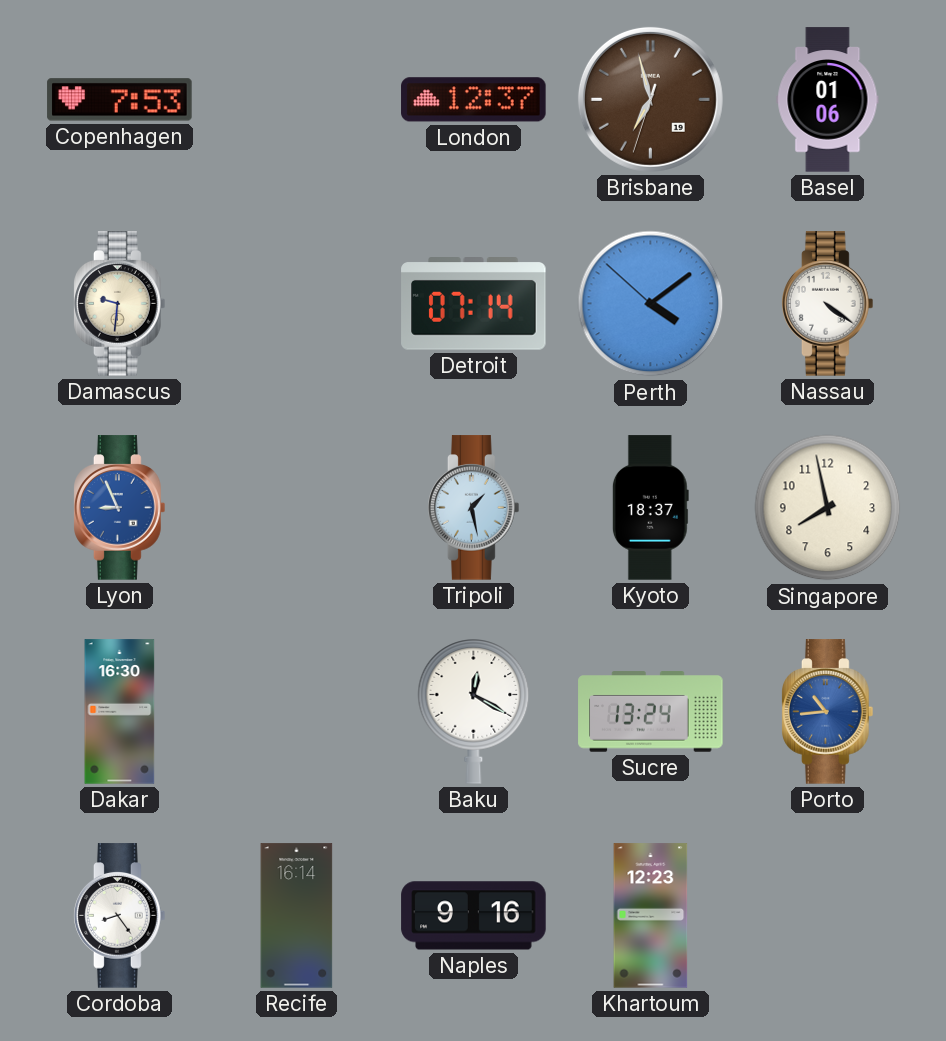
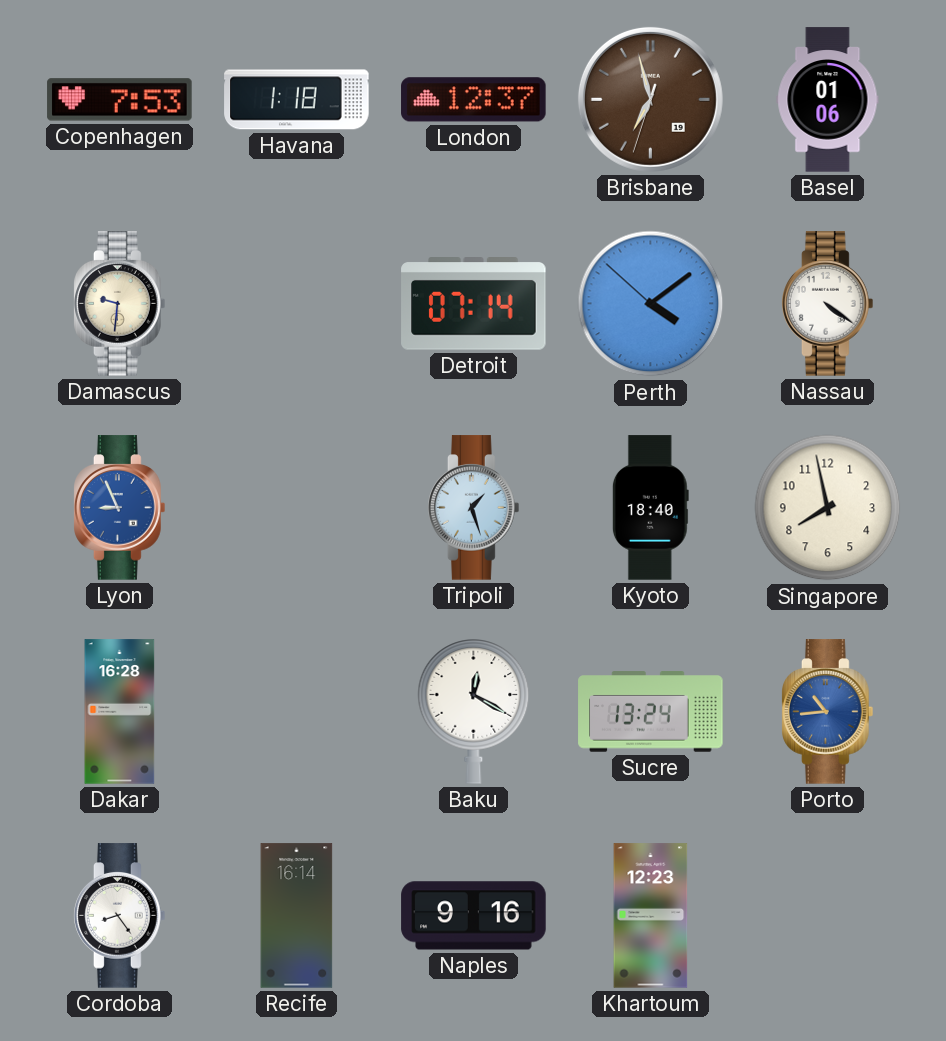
Havana: none -> 1:18 (297, 100)
Tripoli: 1:28 -> 1:27 (474, 508)
Kyoto: 18:37 -> 18:40 (650, 508)
Dakar: 16:30 -> 16:28 (120, 712)
